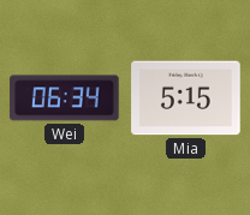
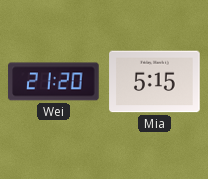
Wei: 06:34 -> 21:20 (54, 82)
